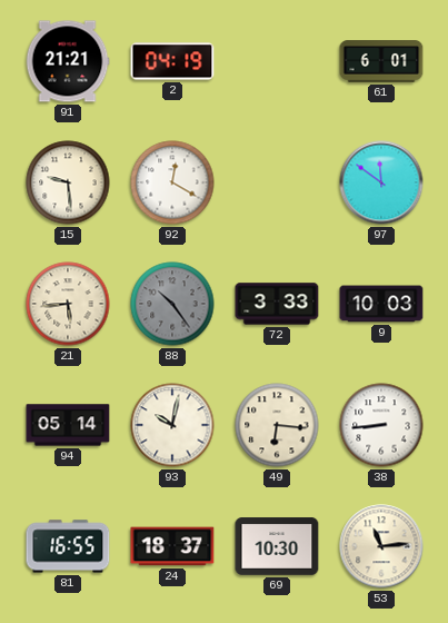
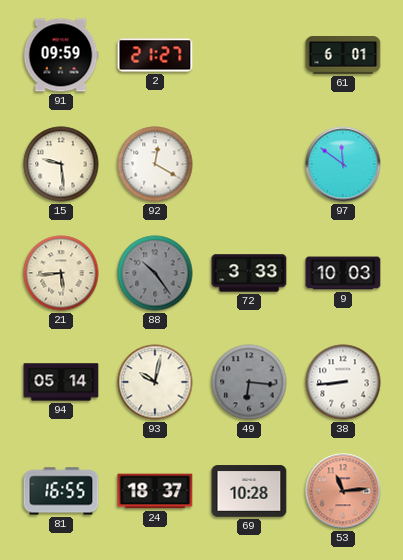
91: 21:21 -> 09:59 (61, 55)
2: 04:19 -> 21:27 (155, 55)
49 dial: cream -> grey (249, 382)
69: 10:30 -> 10:28 (249, 491)
53 dial: cream -> salmon (343, 491)
